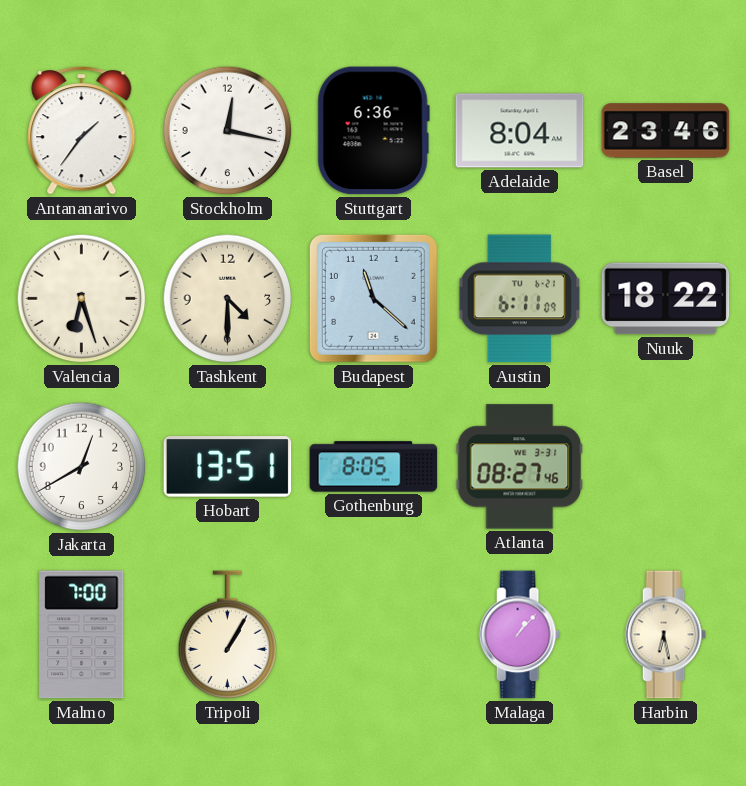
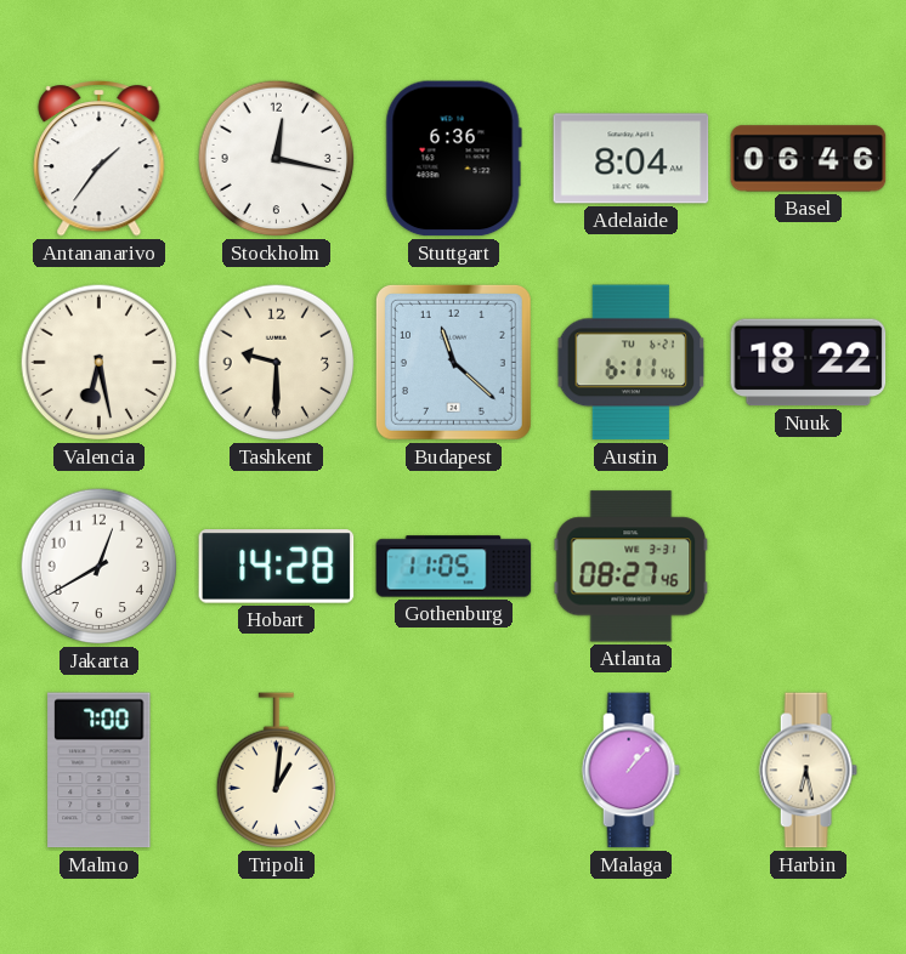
Basel: 23:46 -> 06:46 (809, 159)
Valencia: 6:27 -> 6:28 (100, 363)
Tashkent: 4:30 -> 9:30 (277, 363)
Austin: 6:11:09 -> 6:11:46 (632, 363)
Hobart: 13:51 -> 14:28 (277, 567)
Gothenburg: 8:05 -> 11:05 (454, 567)
Tripoli: 1:05 -> 1:01 (277, 771)
